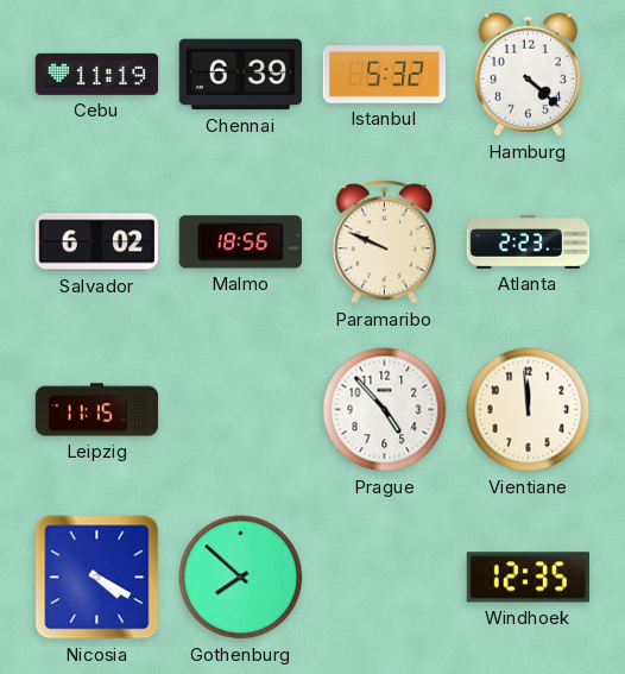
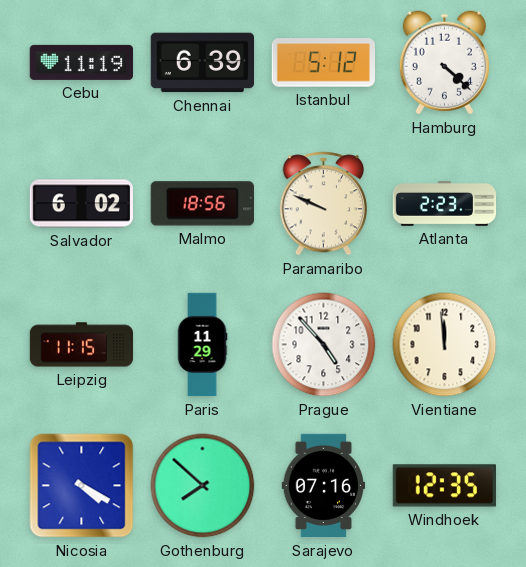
Istanbul: 5:32 -> 5:12 (323, 63)
Paris: none -> 11:29 (202, 345)
Sarajevo: none -> 07:16 (324, 486)
